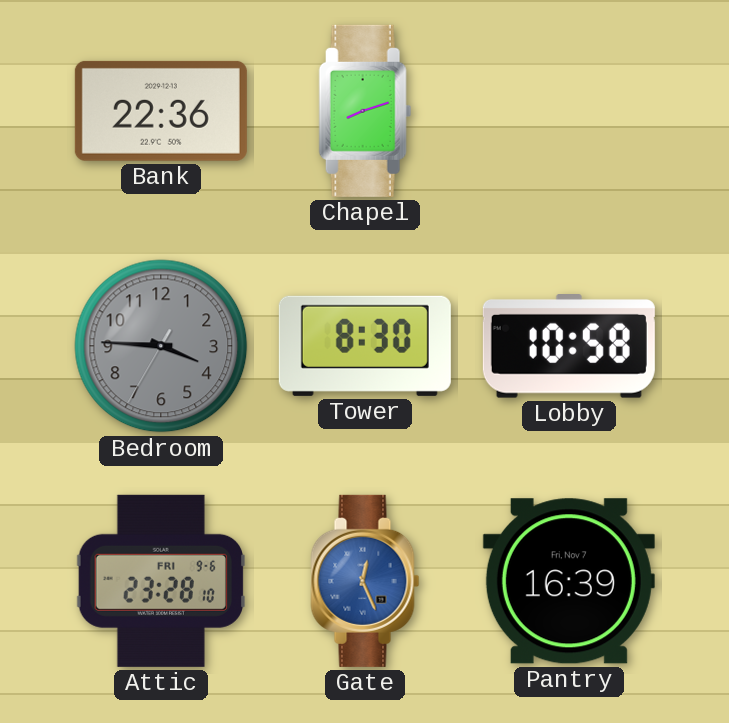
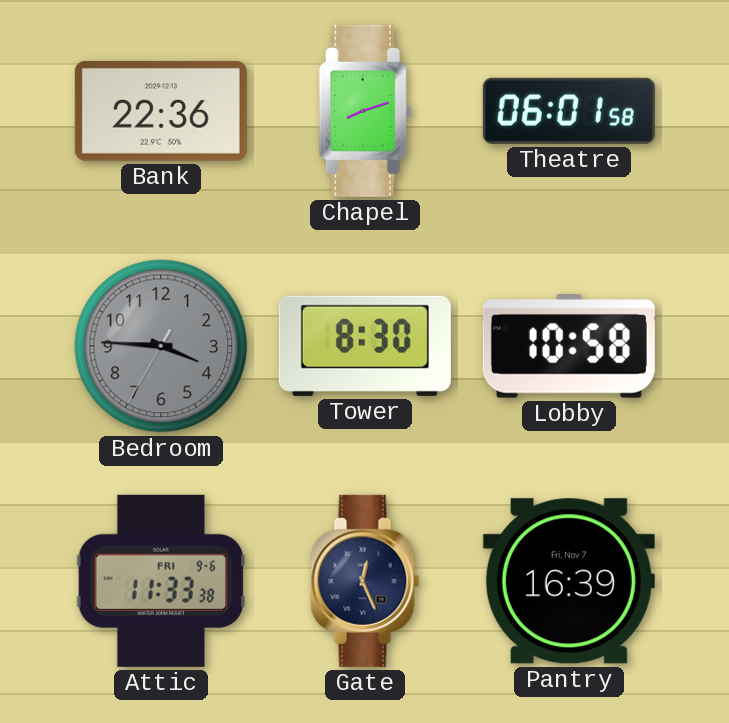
Theatre: none -> 06:01 (569, 111)
Attic: 23:28 -> 11:33 (160, 581)
Gate dial: blue -> navy (365, 581)
